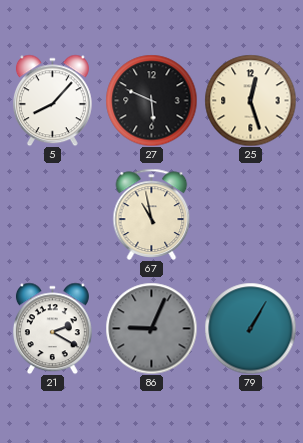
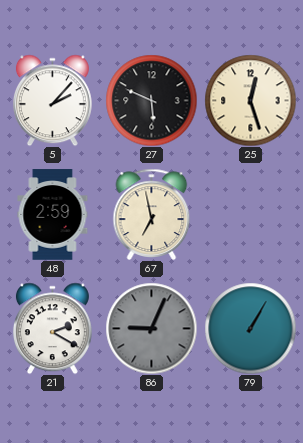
5: 8:07 -> 2:07 (52, 100)
48: none -> 2:59 (53, 215)
67: 10:58 -> 6:58 (152, 214)
